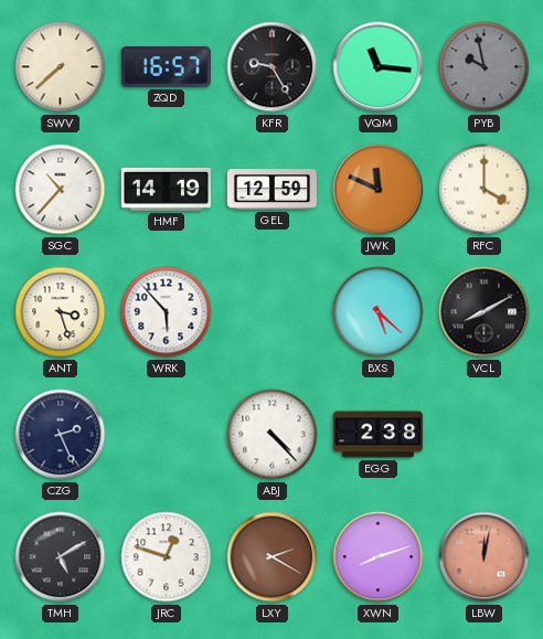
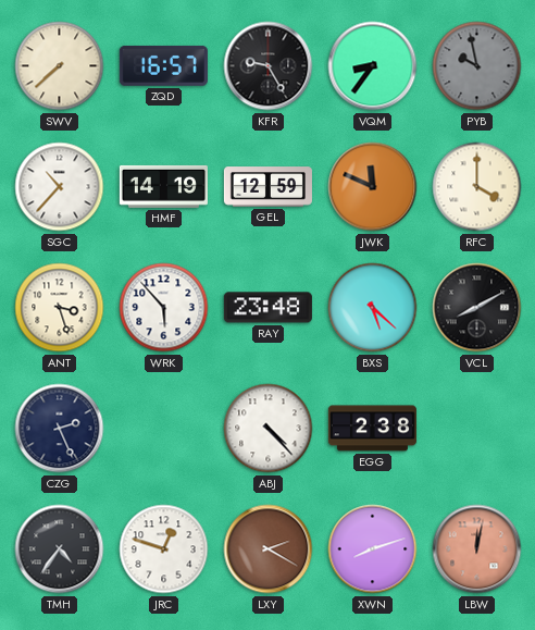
VQM: 11:16 -> 8:36 (373, 66)
RAY: none -> 23:48 (267, 308)
TMH: 5:10 -> 4:36 (60, 549)
